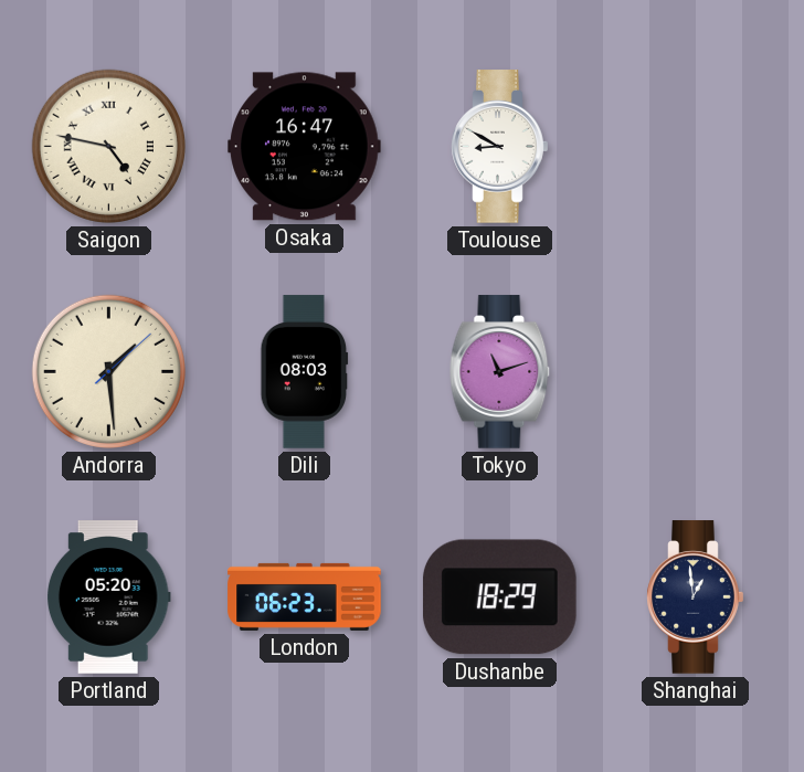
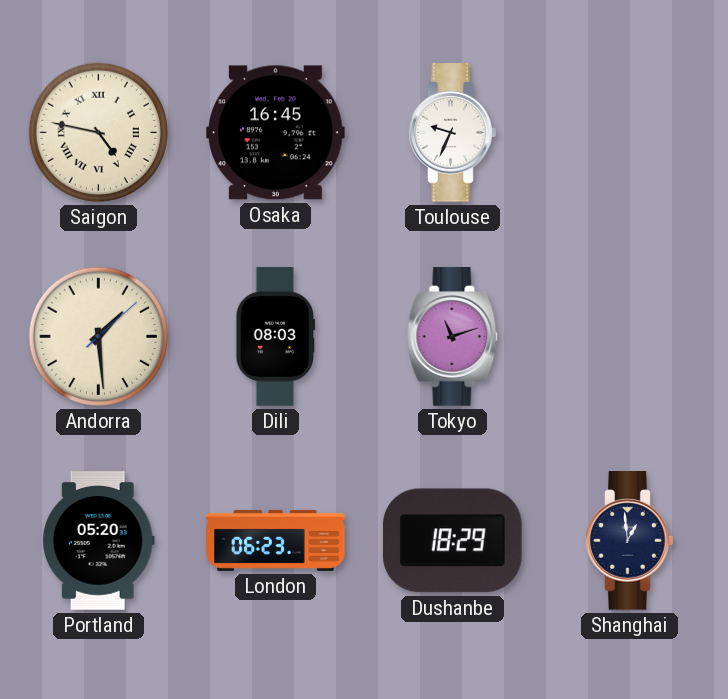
Osaka: 16:47 -> 16:45 (276, 133)
Toulouse: 8:50 -> 9:34 (453, 133)
